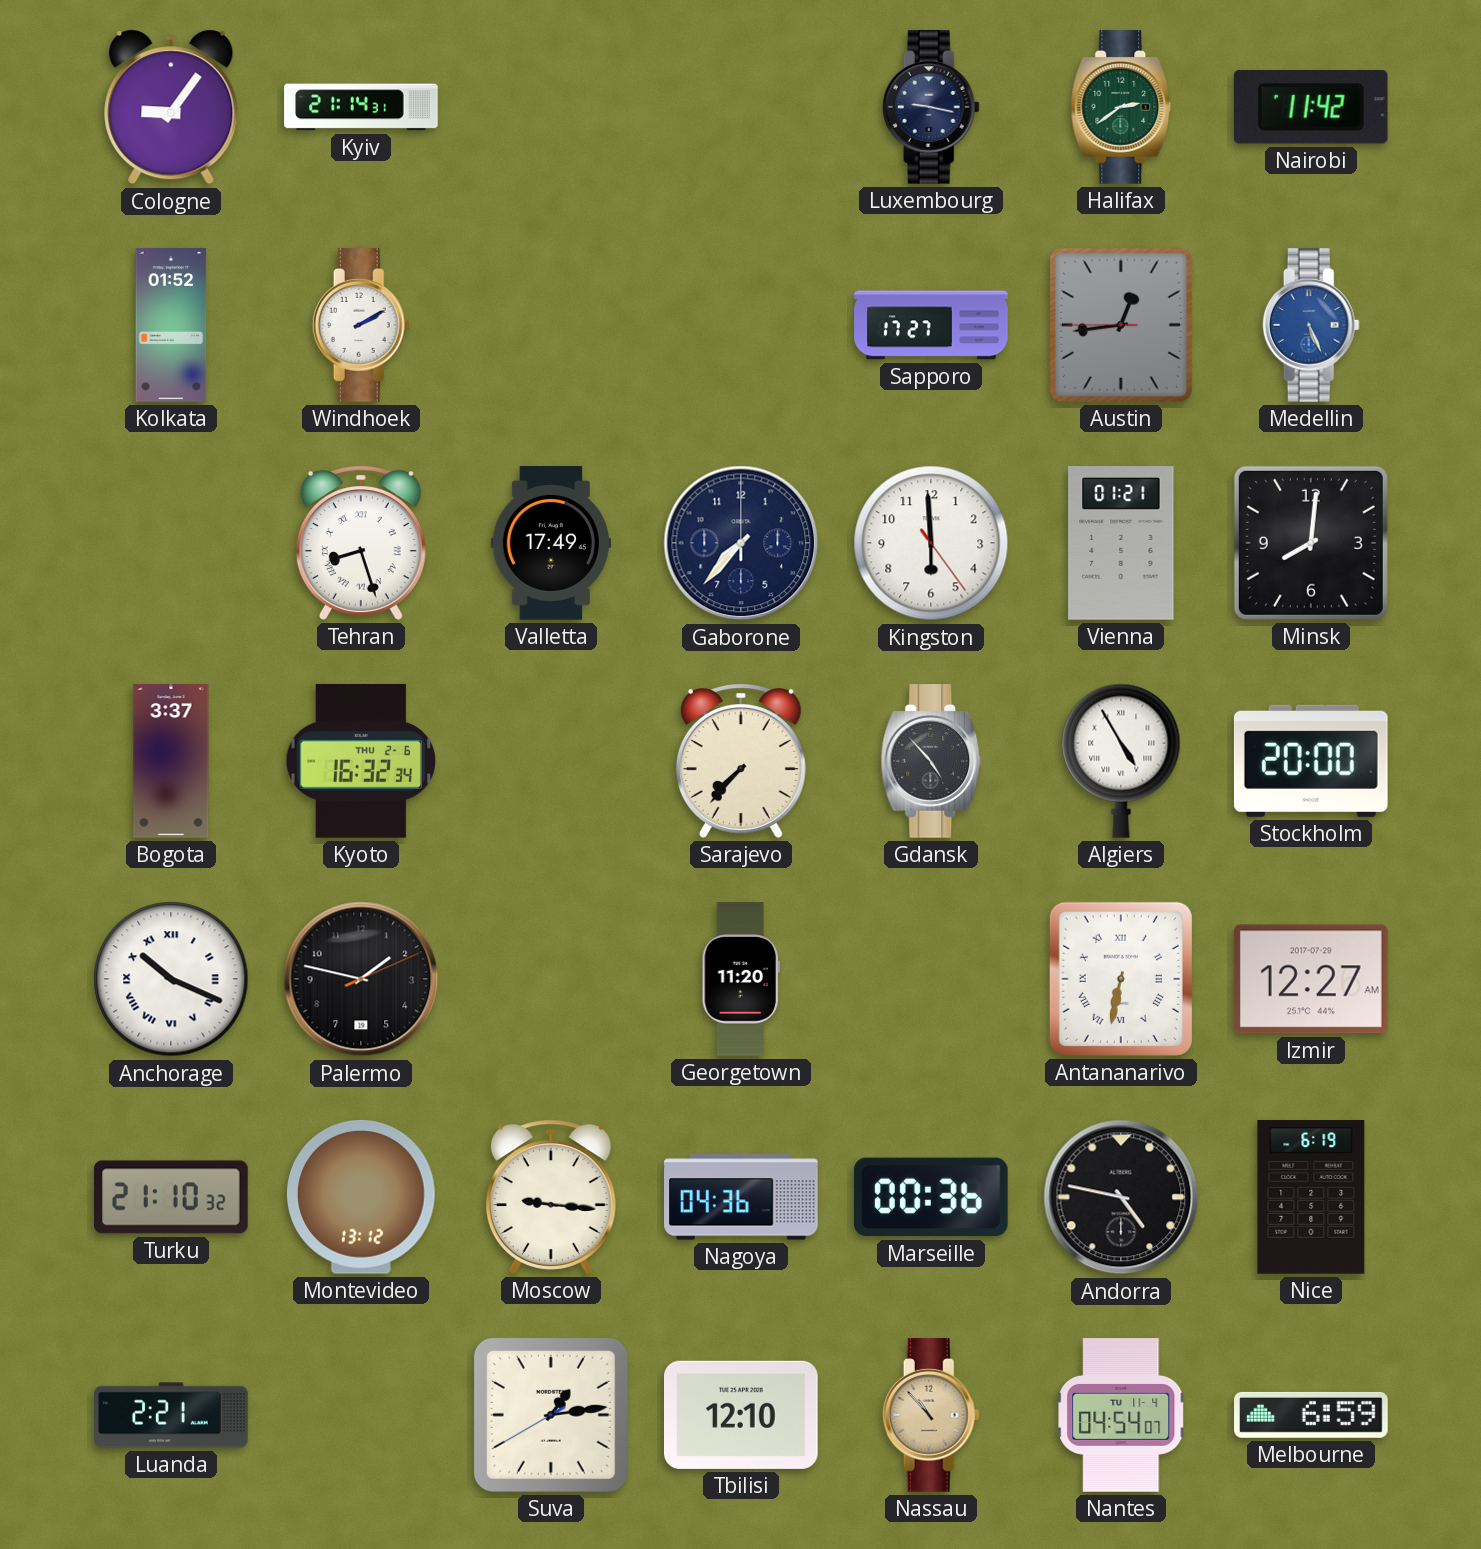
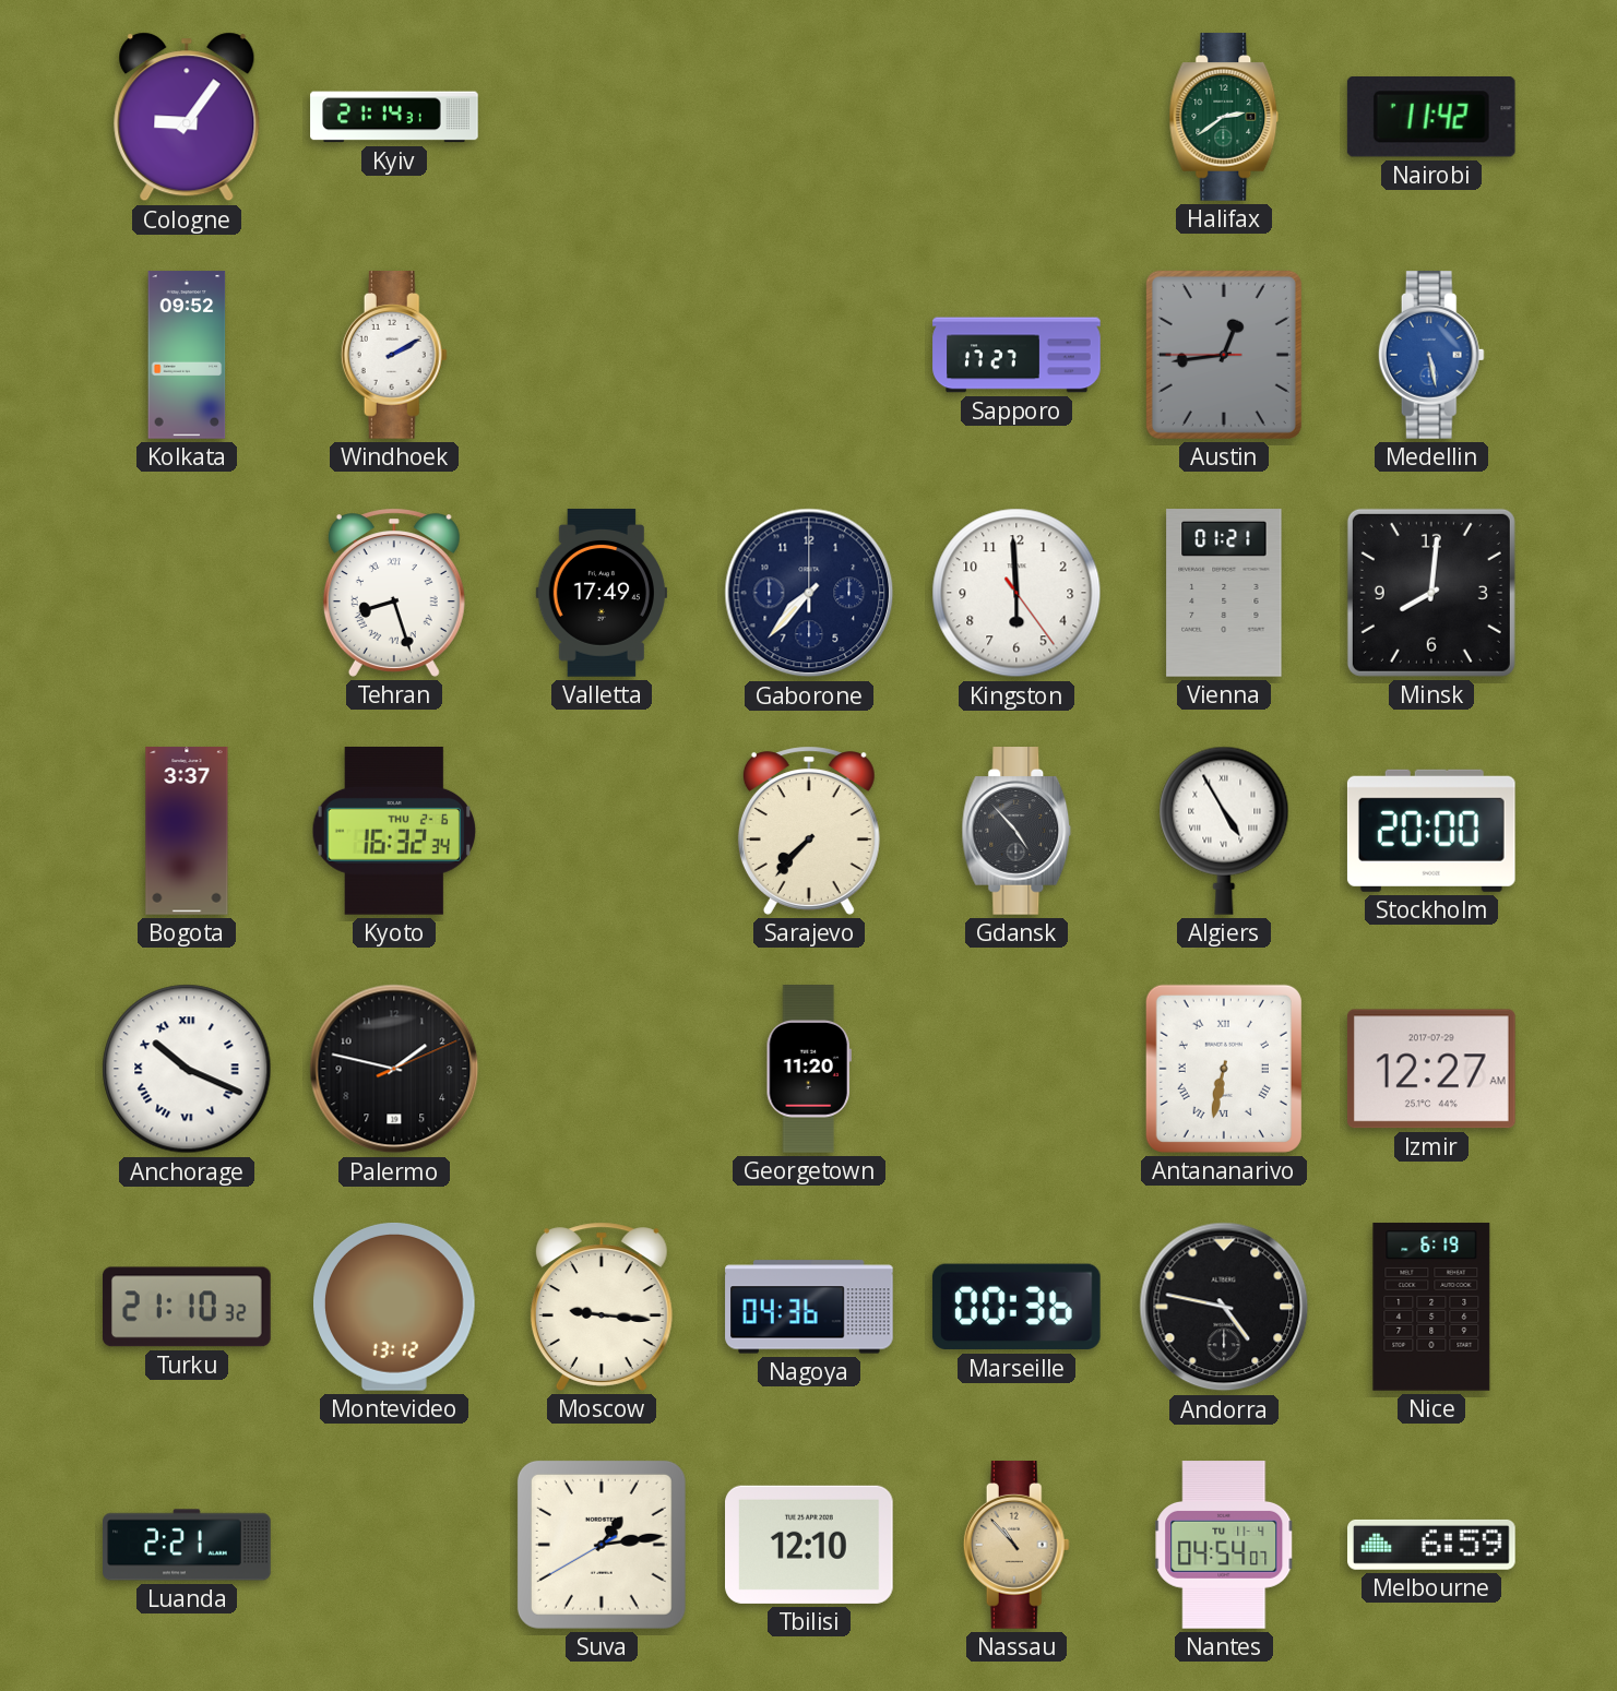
Luxembourg: 9:17 -> none (931, 107)
Kolkata: 01:52 -> 09:52 (187, 355)
Medellin: 5:26 -> 5:28 (1431, 355)
